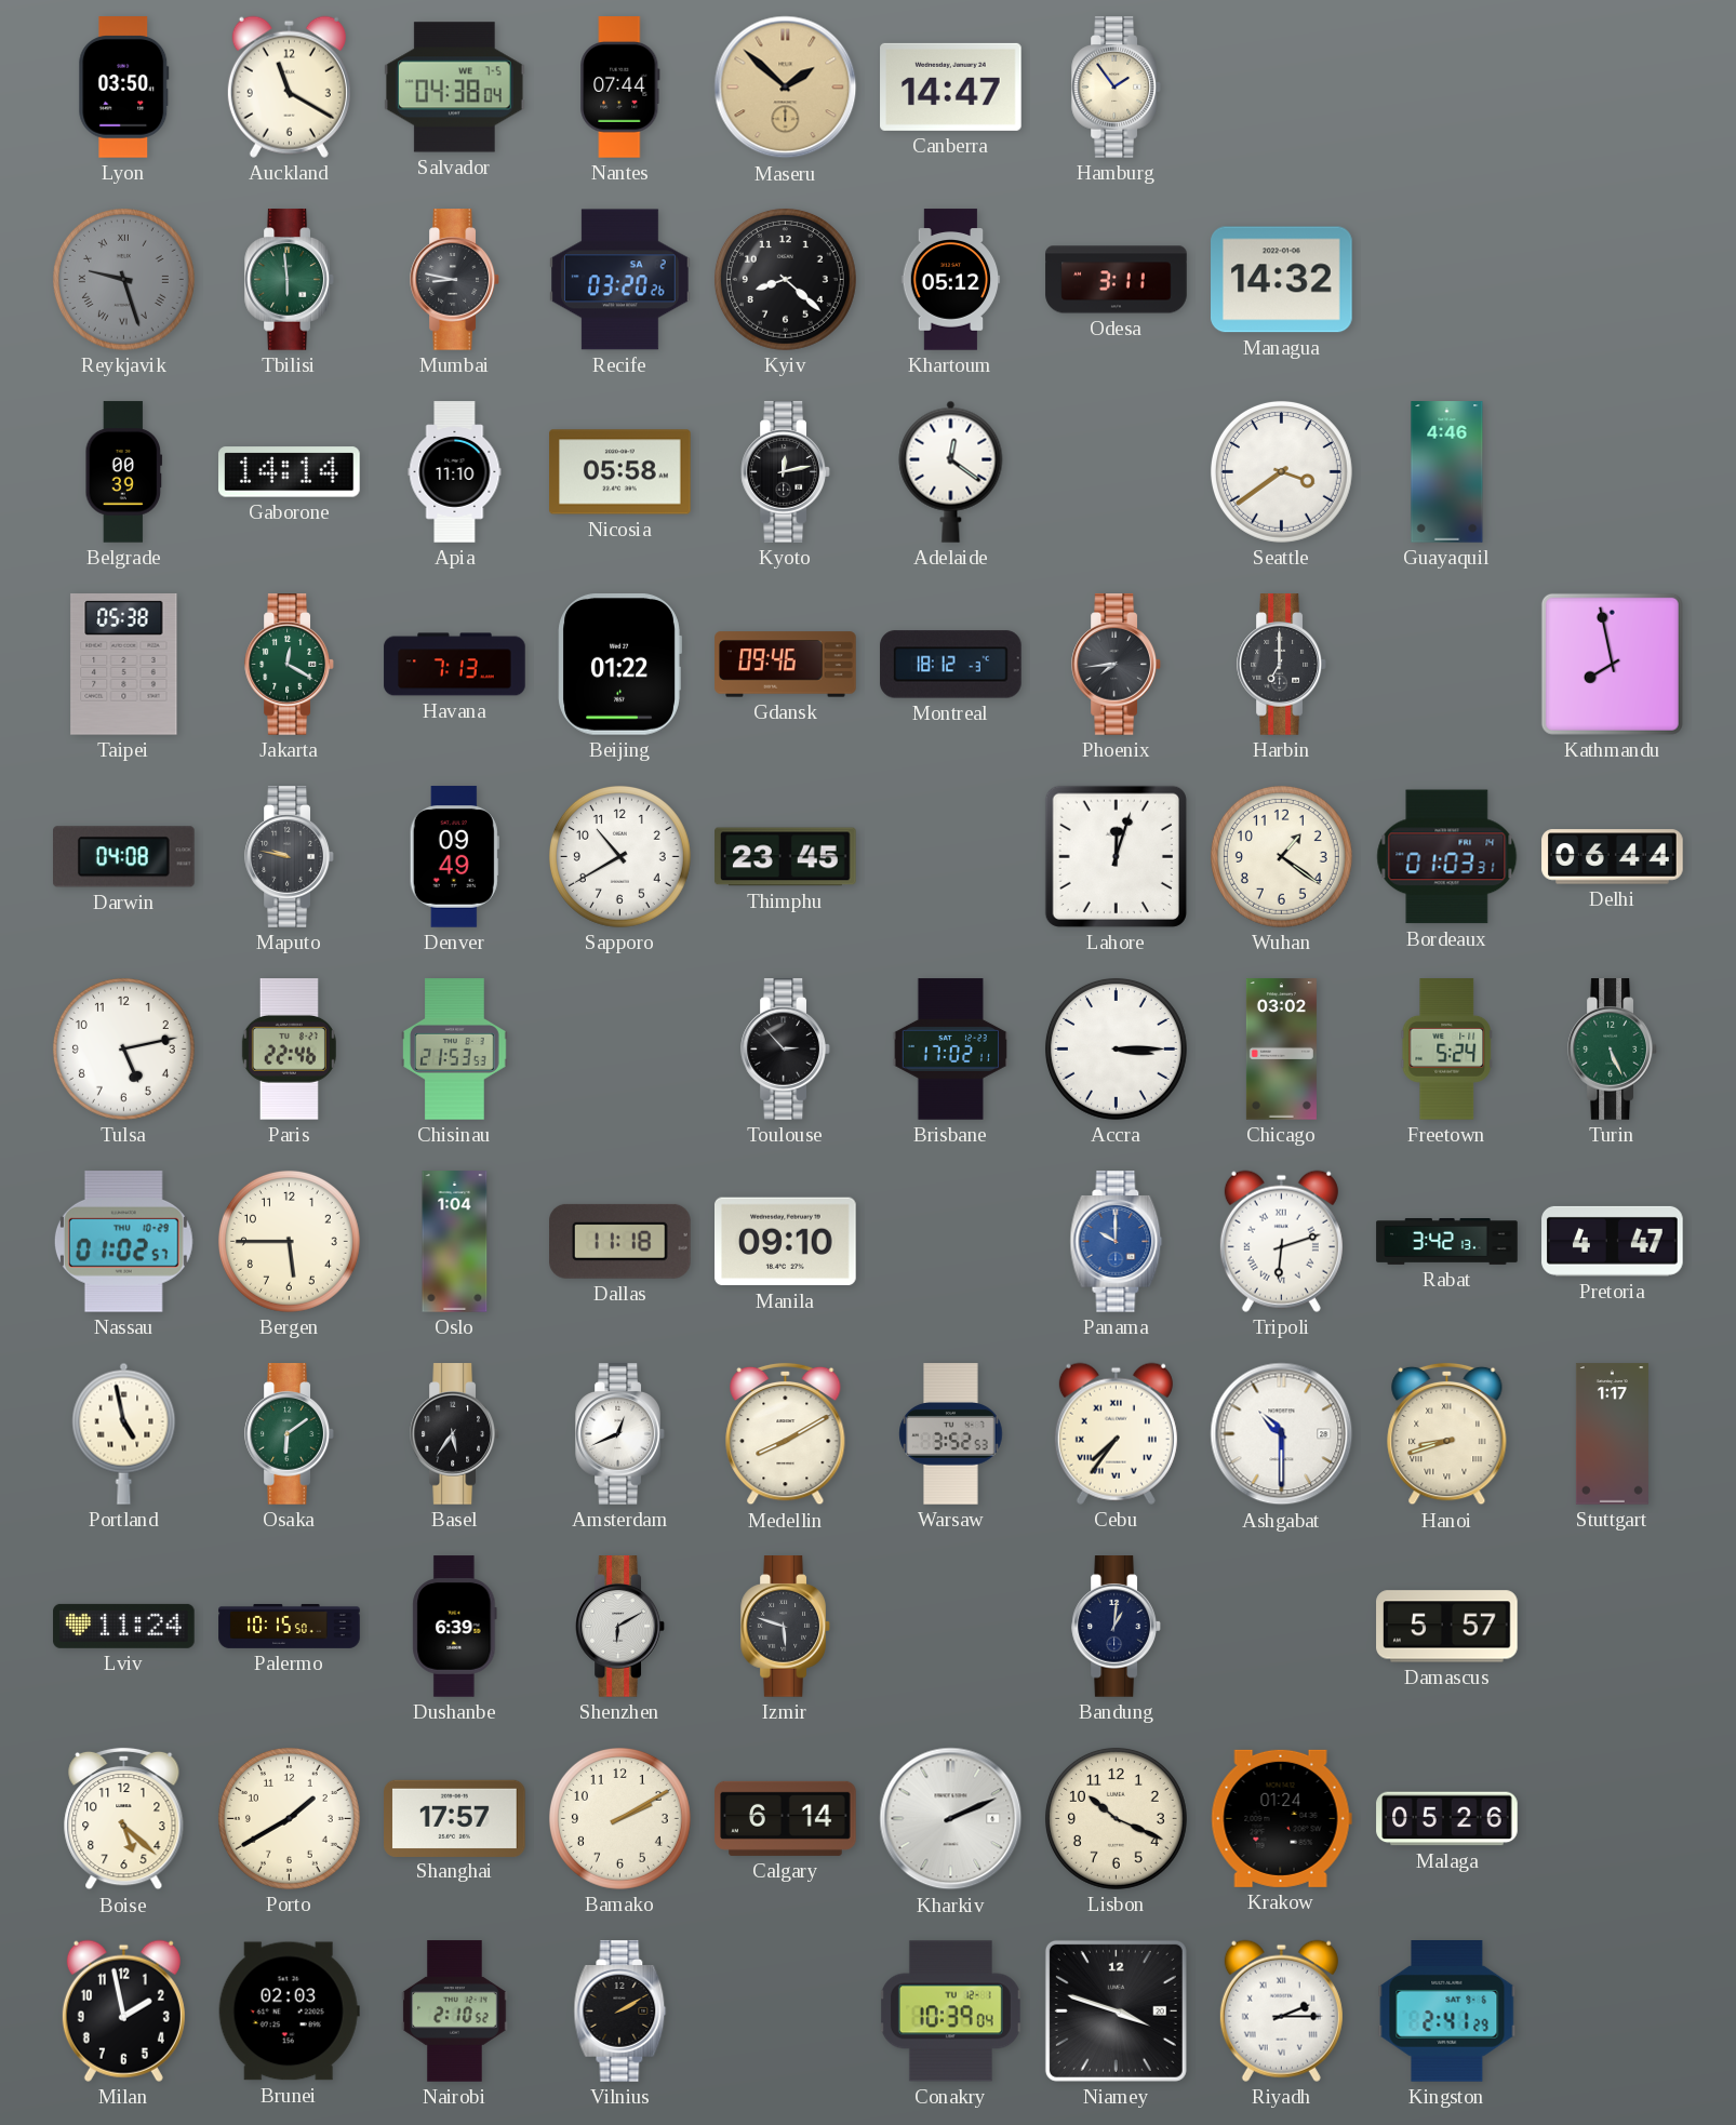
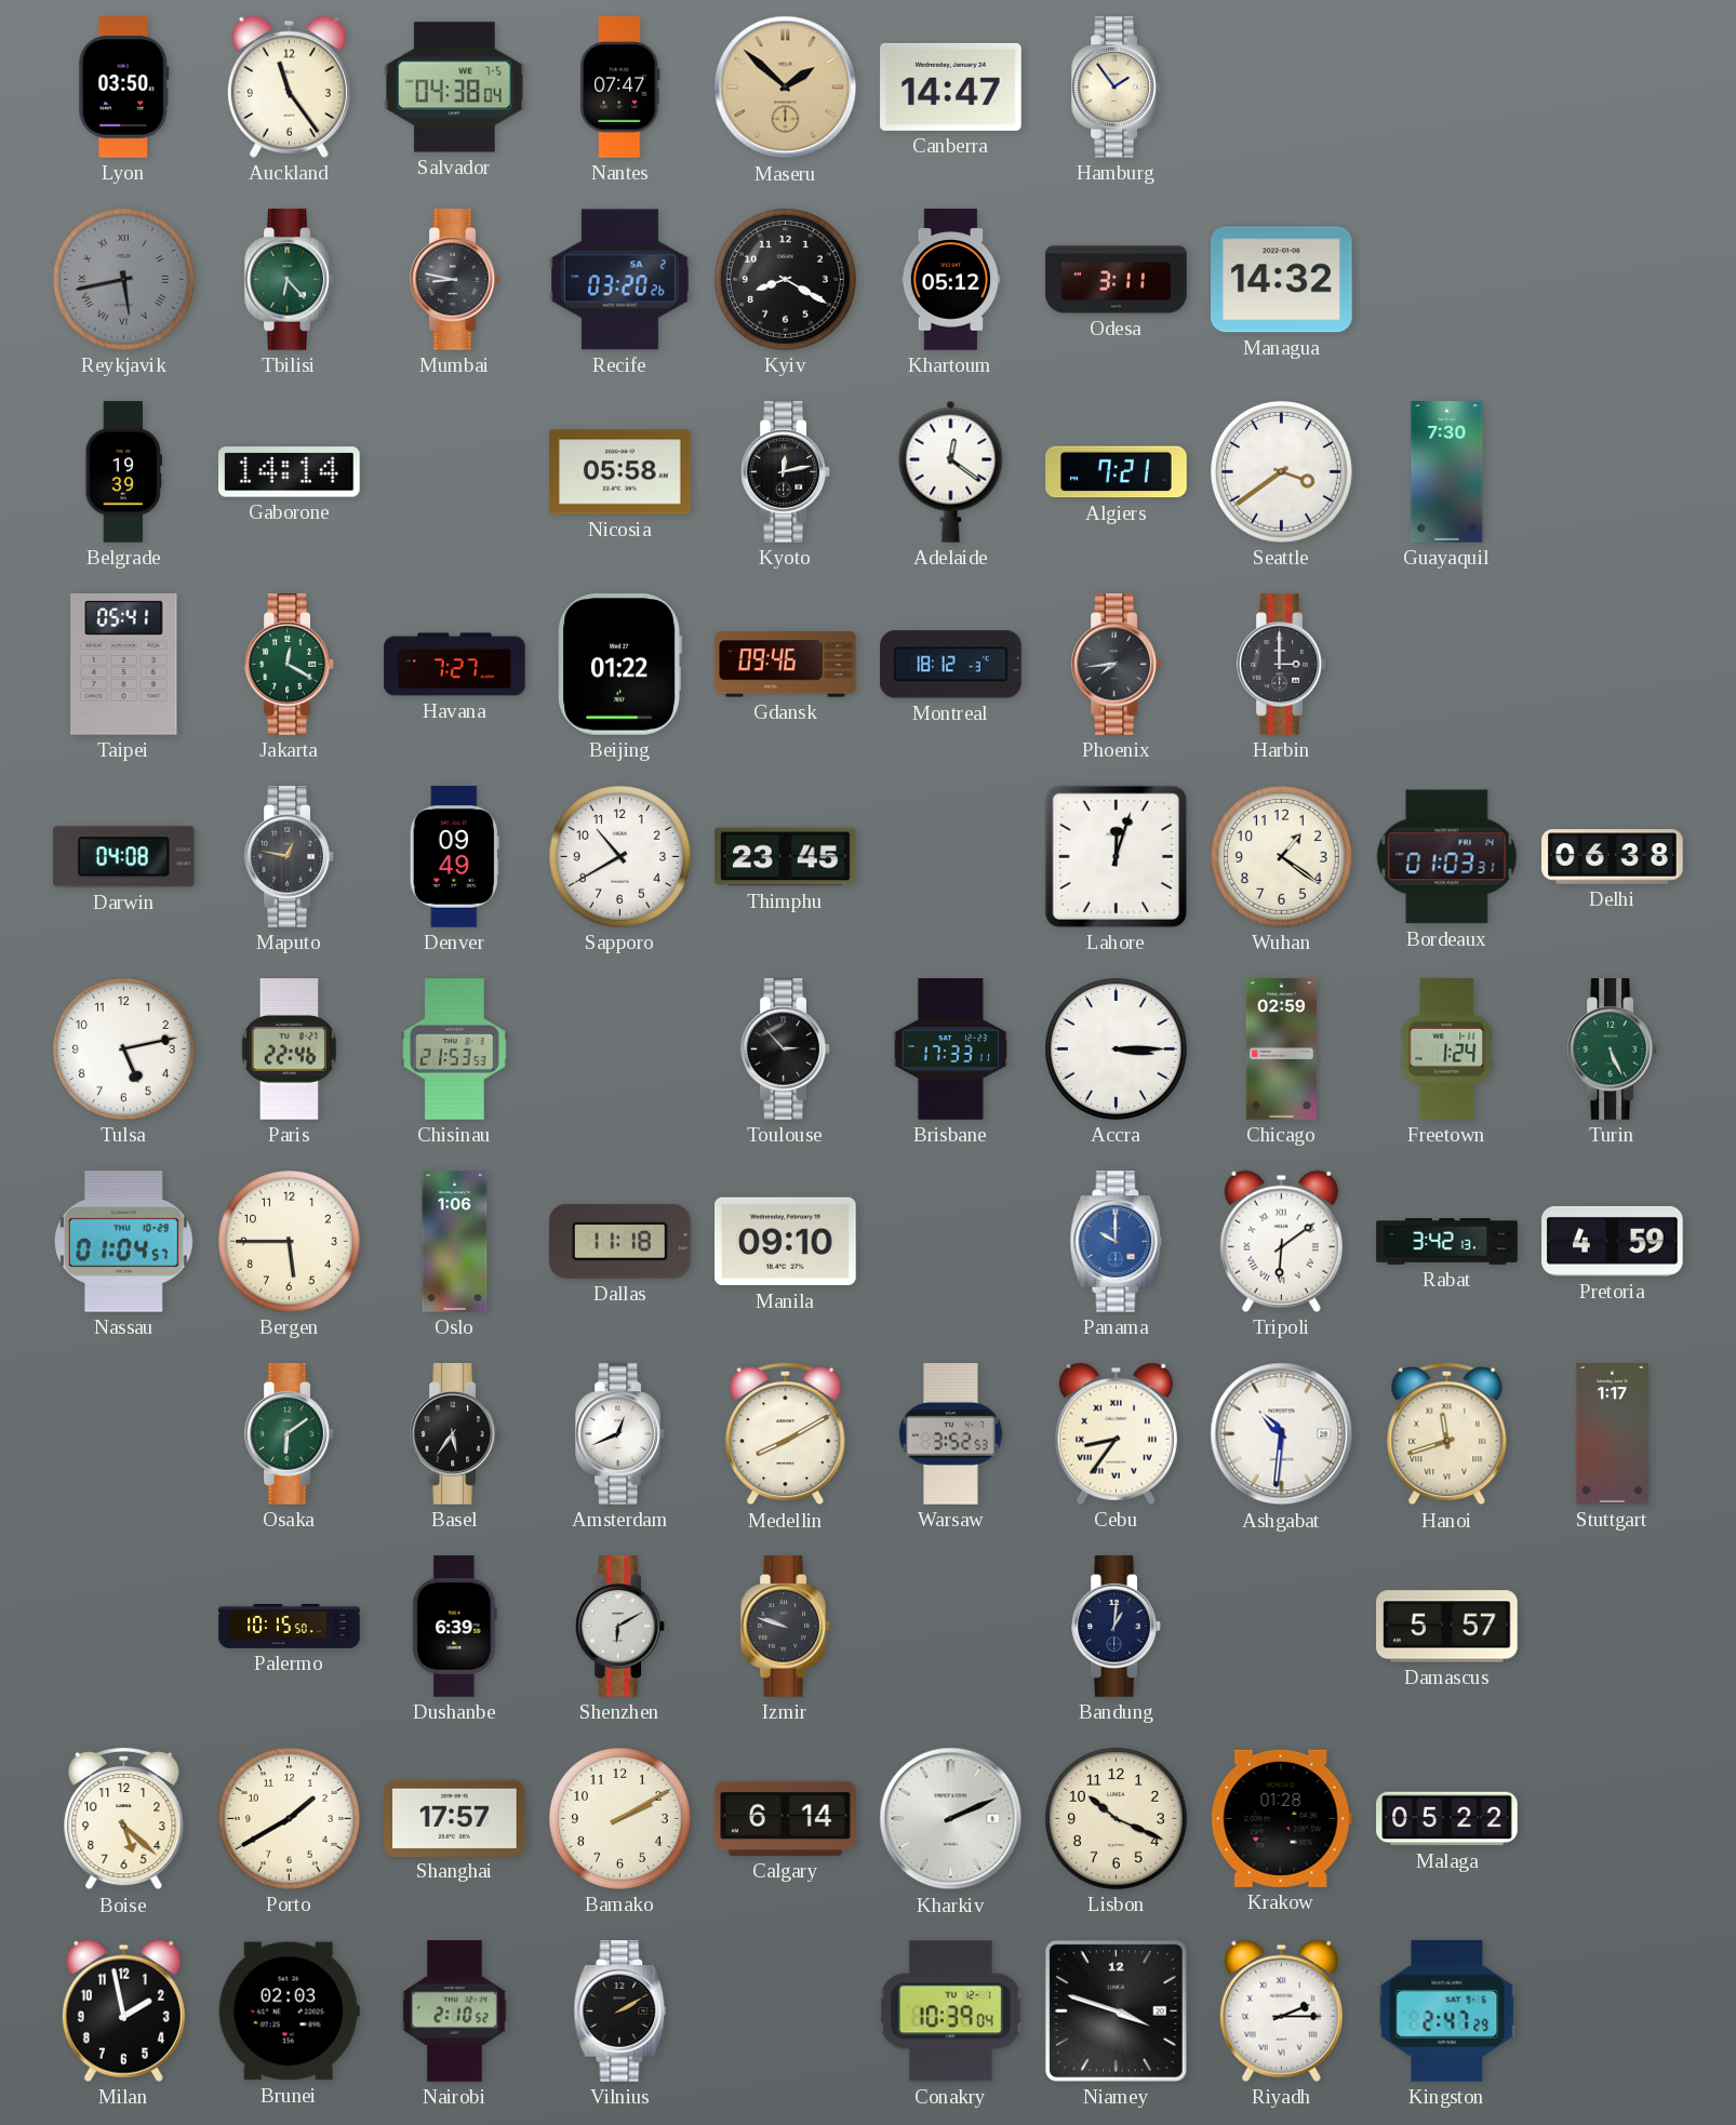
Auckland: 11:20 -> 11:24 (289, 86)
Nantes: 07:44 -> 07:47 (620, 88)
Reykjavik: 9:27 -> 5:43 (123, 279)
Tbilisi: 5:59 -> 6:23 (290, 280)
Kyiv: 8:22 -> 8:20 (785, 279)
Belgrade: 00:39 -> 19:39 (124, 472)
Apia: 11:10 -> none (455, 472)
Algiers: none -> 7:21 (1117, 472)
Guayaquil: 4:46 -> 7:30 (1447, 472)
Taipei: 05:38 -> 05:41 (124, 665)
Havana: 7:13 -> 7:27 (455, 665)
Harbin: 7:00 -> 3:00 (1282, 665)
Kathmandu: 7:58 -> none (1612, 664)
Maputo: 9:47 -> 12:47 (290, 857)
Delhi: 06:44 -> 06:38 (1613, 857)
Brisbane: 17:02 -> 17:33 (950, 1050)
Chicago: 03:02 -> 02:59 (1281, 1050)
Freetown: 5:24 -> 1:24 (1446, 1050)
Nassau: 01:02 -> 01:04 (123, 1242)
Oslo: 1:04 -> 1:06 (455, 1242)
Tripoli: 6:12 -> 6:09 (1281, 1241)
Pretoria: 4:47 -> 4:59 (1613, 1241)
Portland: 4:58 -> none (124, 1433)
Cebu: 7:36 -> 8:36 (1116, 1433)
Ashgabat: 10:30 -> 10:31 (1282, 1434)
Hanoi: 8:42 -> 11:42 (1447, 1434)
Lviv: 11:24 -> none (124, 1626)
Izmir: 5:48 -> 9:48 (786, 1627)
Krakow: 01:24 -> 01:28 (1281, 1818)
Malaga: 05:26 -> 05:22 (1447, 1819)
Kingston: 2:41 -> 2:47 (1447, 2012)
